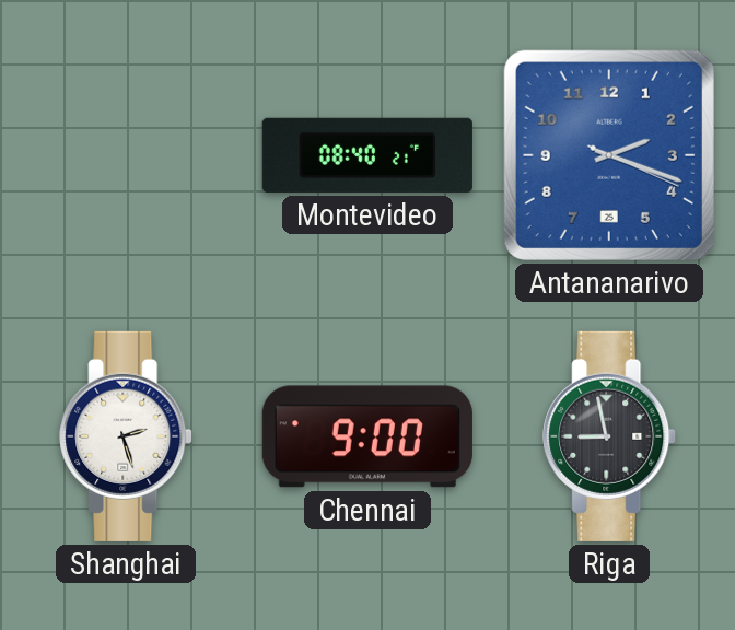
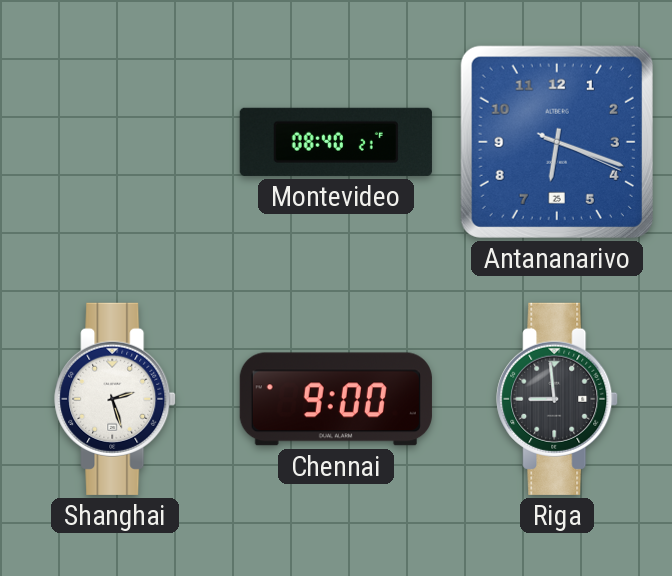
Antananarivo: 2:18 -> 6:18 (557, 142)
Riga: 8:58 -> 8:59 (557, 399)
